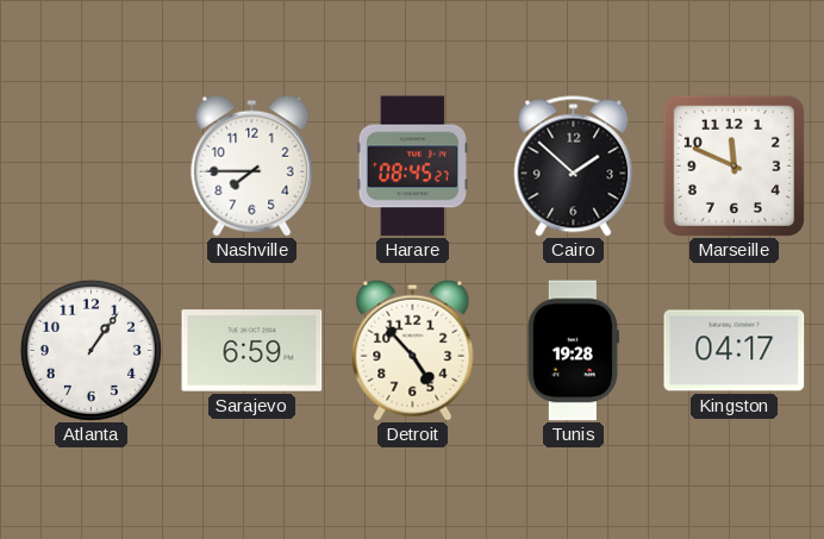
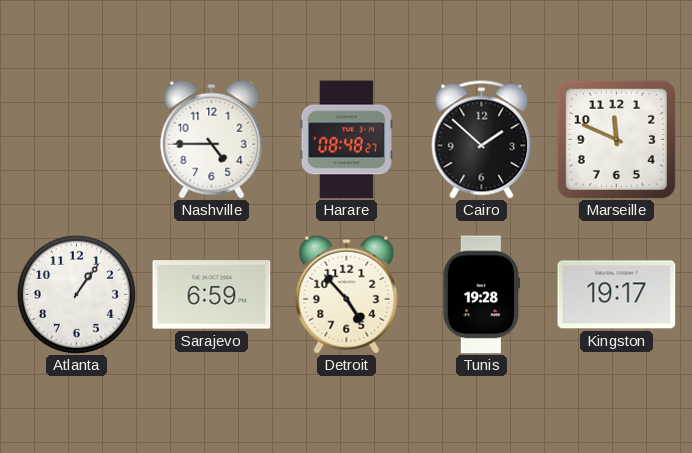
Nashville: 7:45 -> 4:45 (212, 139)
Harare: 08:45 -> 08:48 (346, 140)
Kingston: 04:17 -> 19:17 (617, 295)
